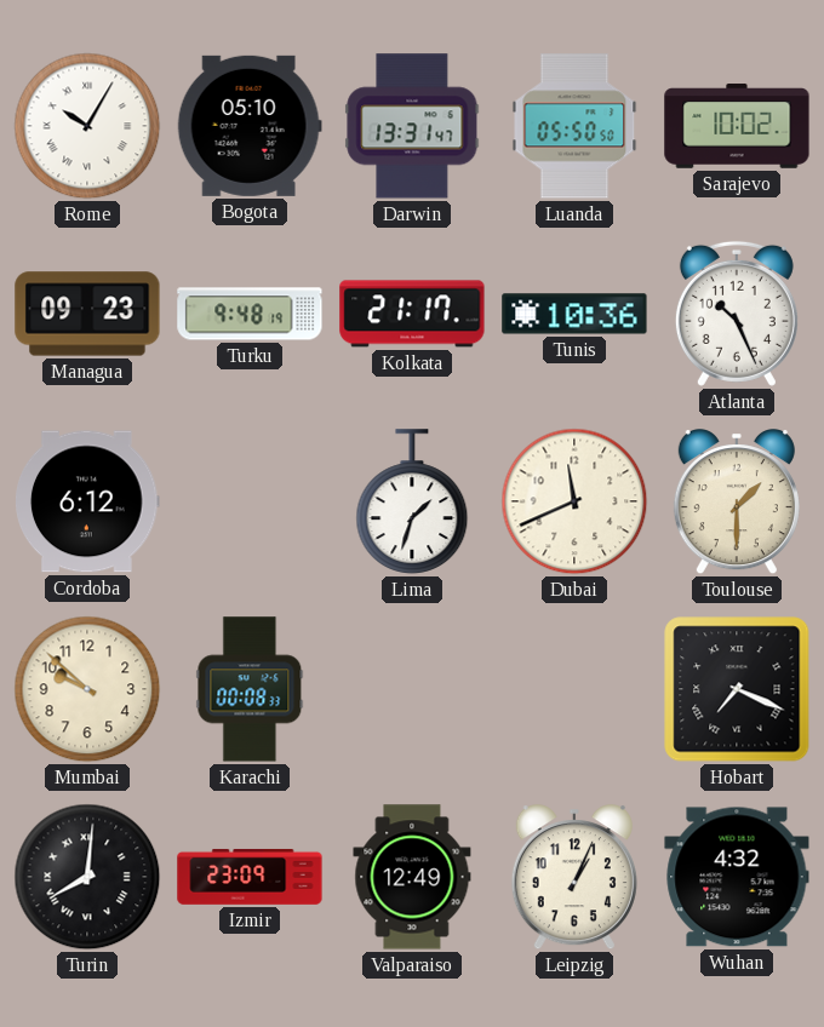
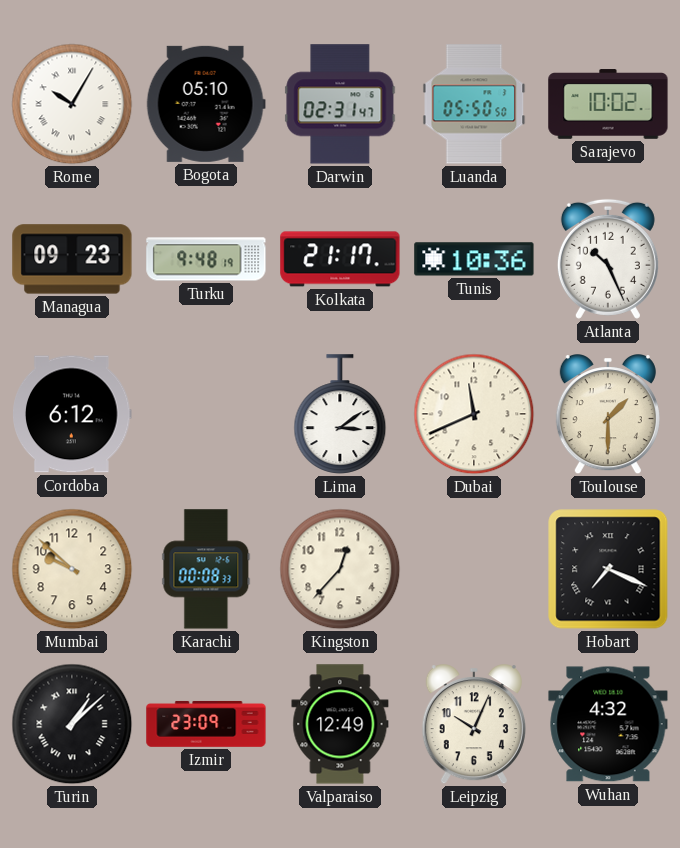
Darwin: 13:31 -> 02:31 (340, 104)
Lima: 1:33 -> 3:09 (340, 414)
Kingston: none -> 12:37 (340, 569)
Turin: 8:01 -> 1:08 (72, 724)
Leipzig: 1:04 -> 10:04 (474, 725)
